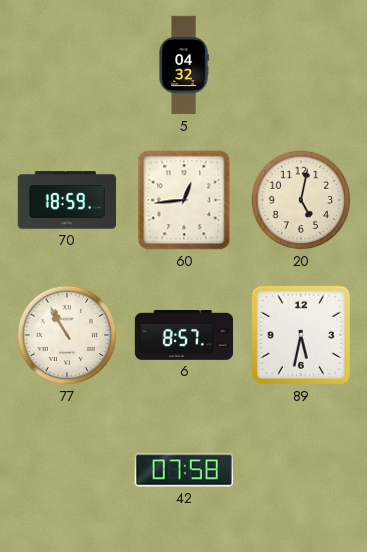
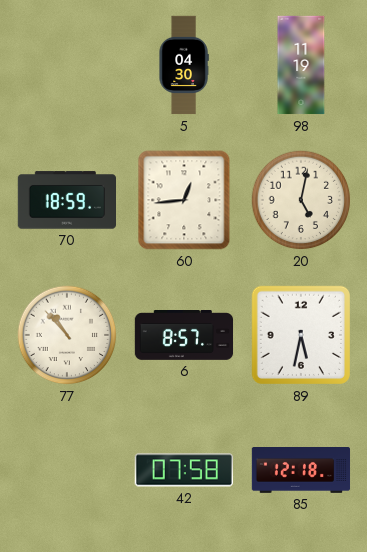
5: 04:32 -> 04:30 (184, 65)
98: none -> 11:19 (301, 65)
77: 10:55 -> 10:53 (67, 335)
85: none -> 12:18 (301, 471)
